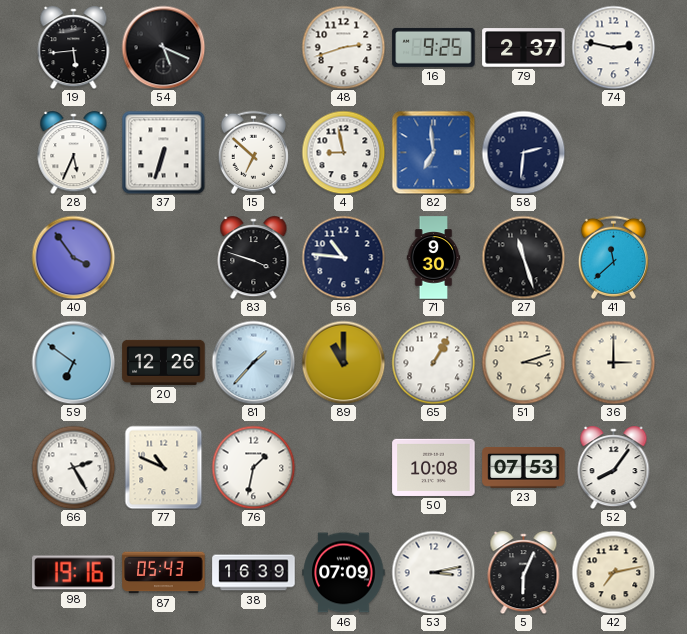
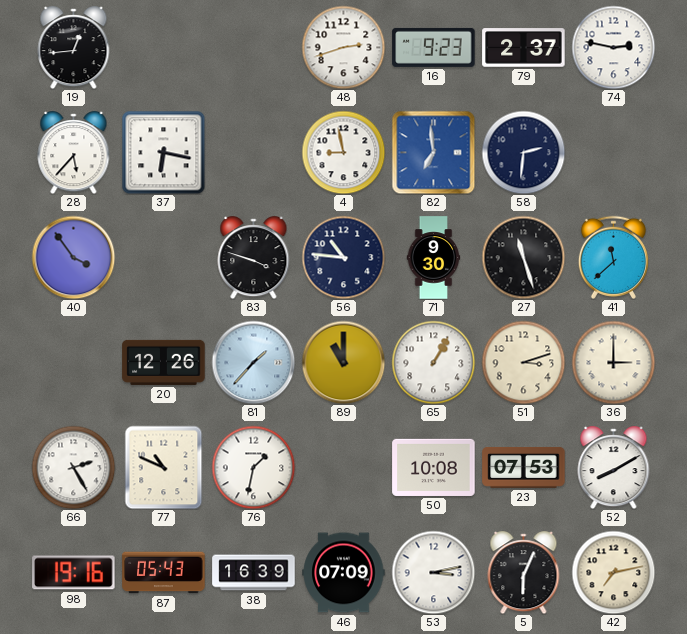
19: 5:44 -> 12:44 (74, 48)
54: 5:19 -> none (163, 47)
16: 9:25 -> 9:23 (434, 47)
28: 5:34 -> 5:37 (74, 153)
37: 6:33 -> 6:17 (163, 152)
15: 6:52 -> none (253, 152)
59: 6:51 -> none (73, 362)
52: 8:06 -> 8:10 (614, 468)
